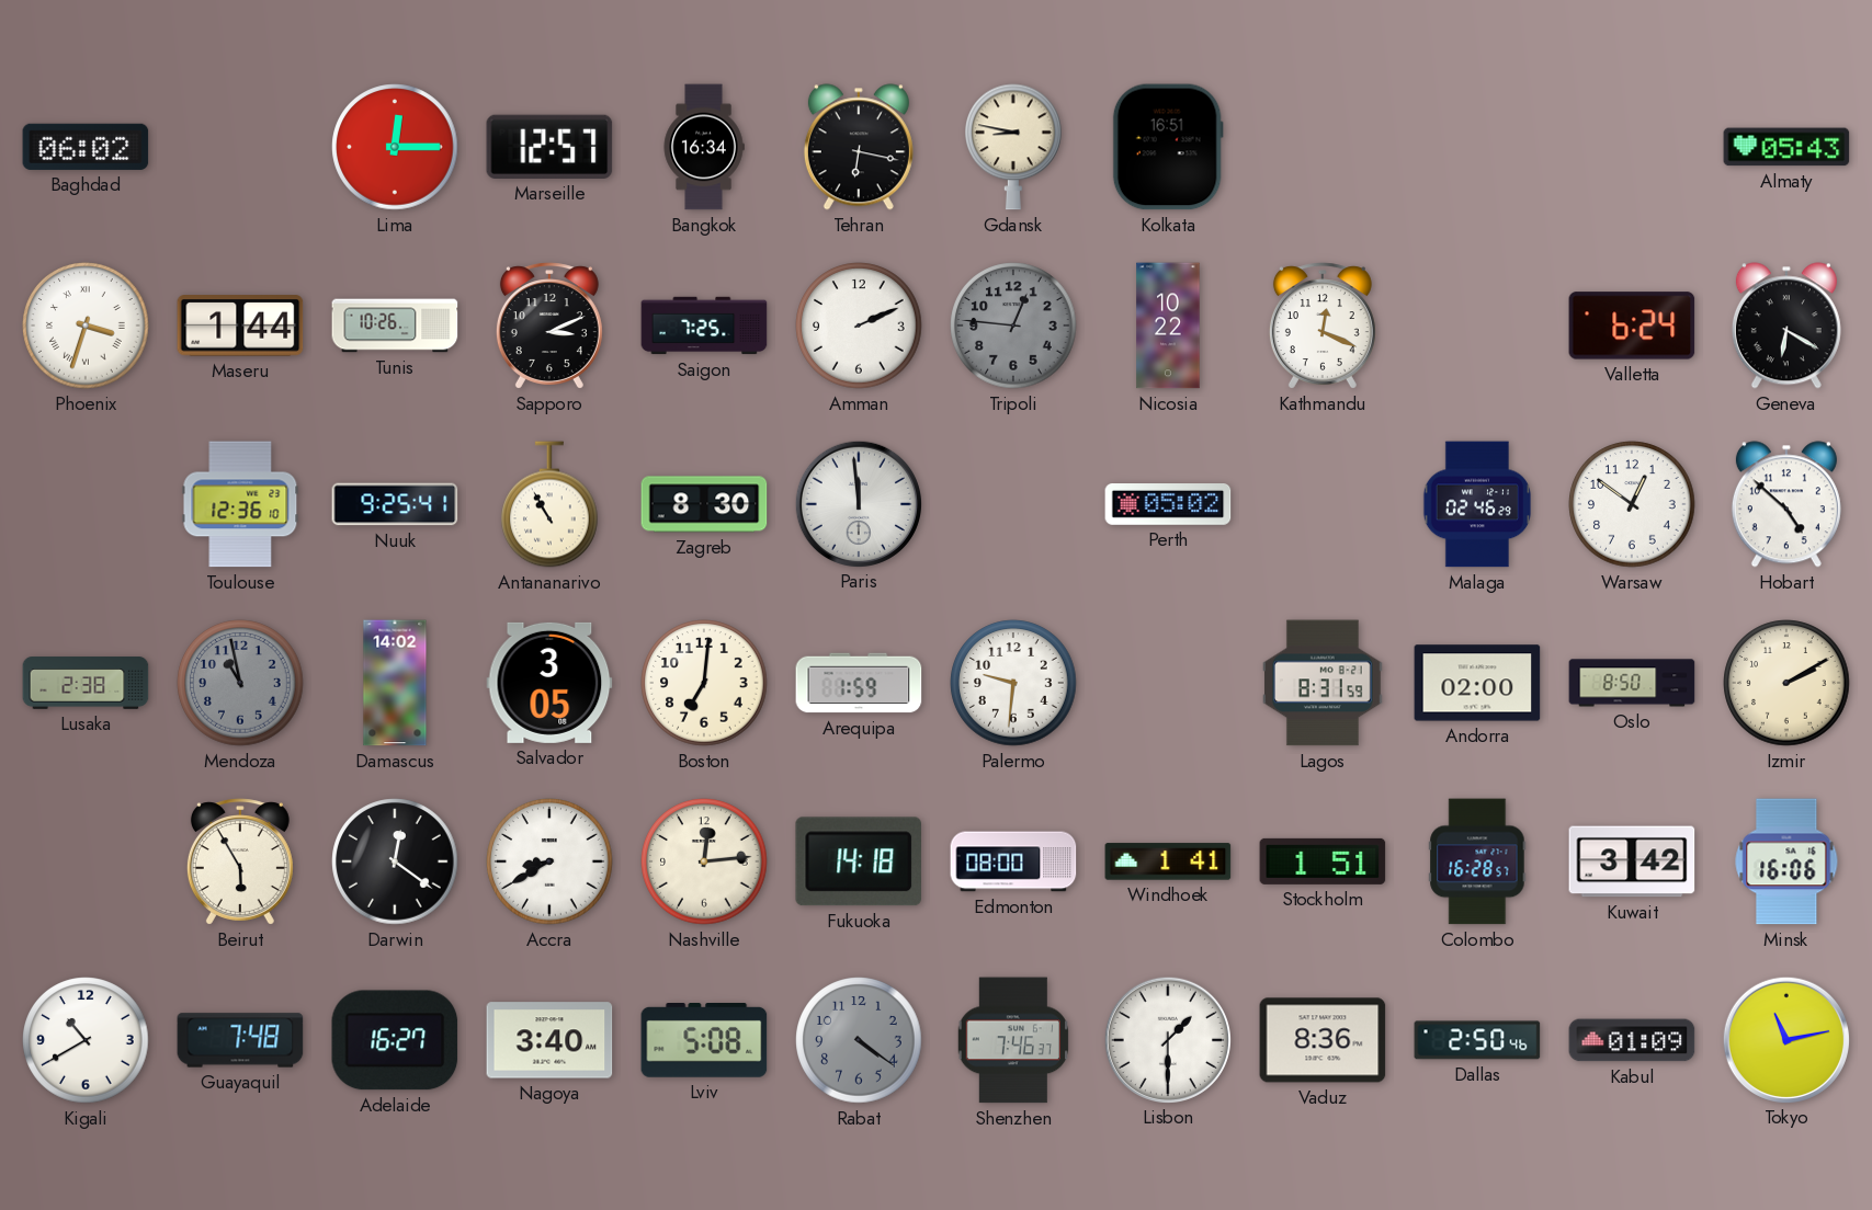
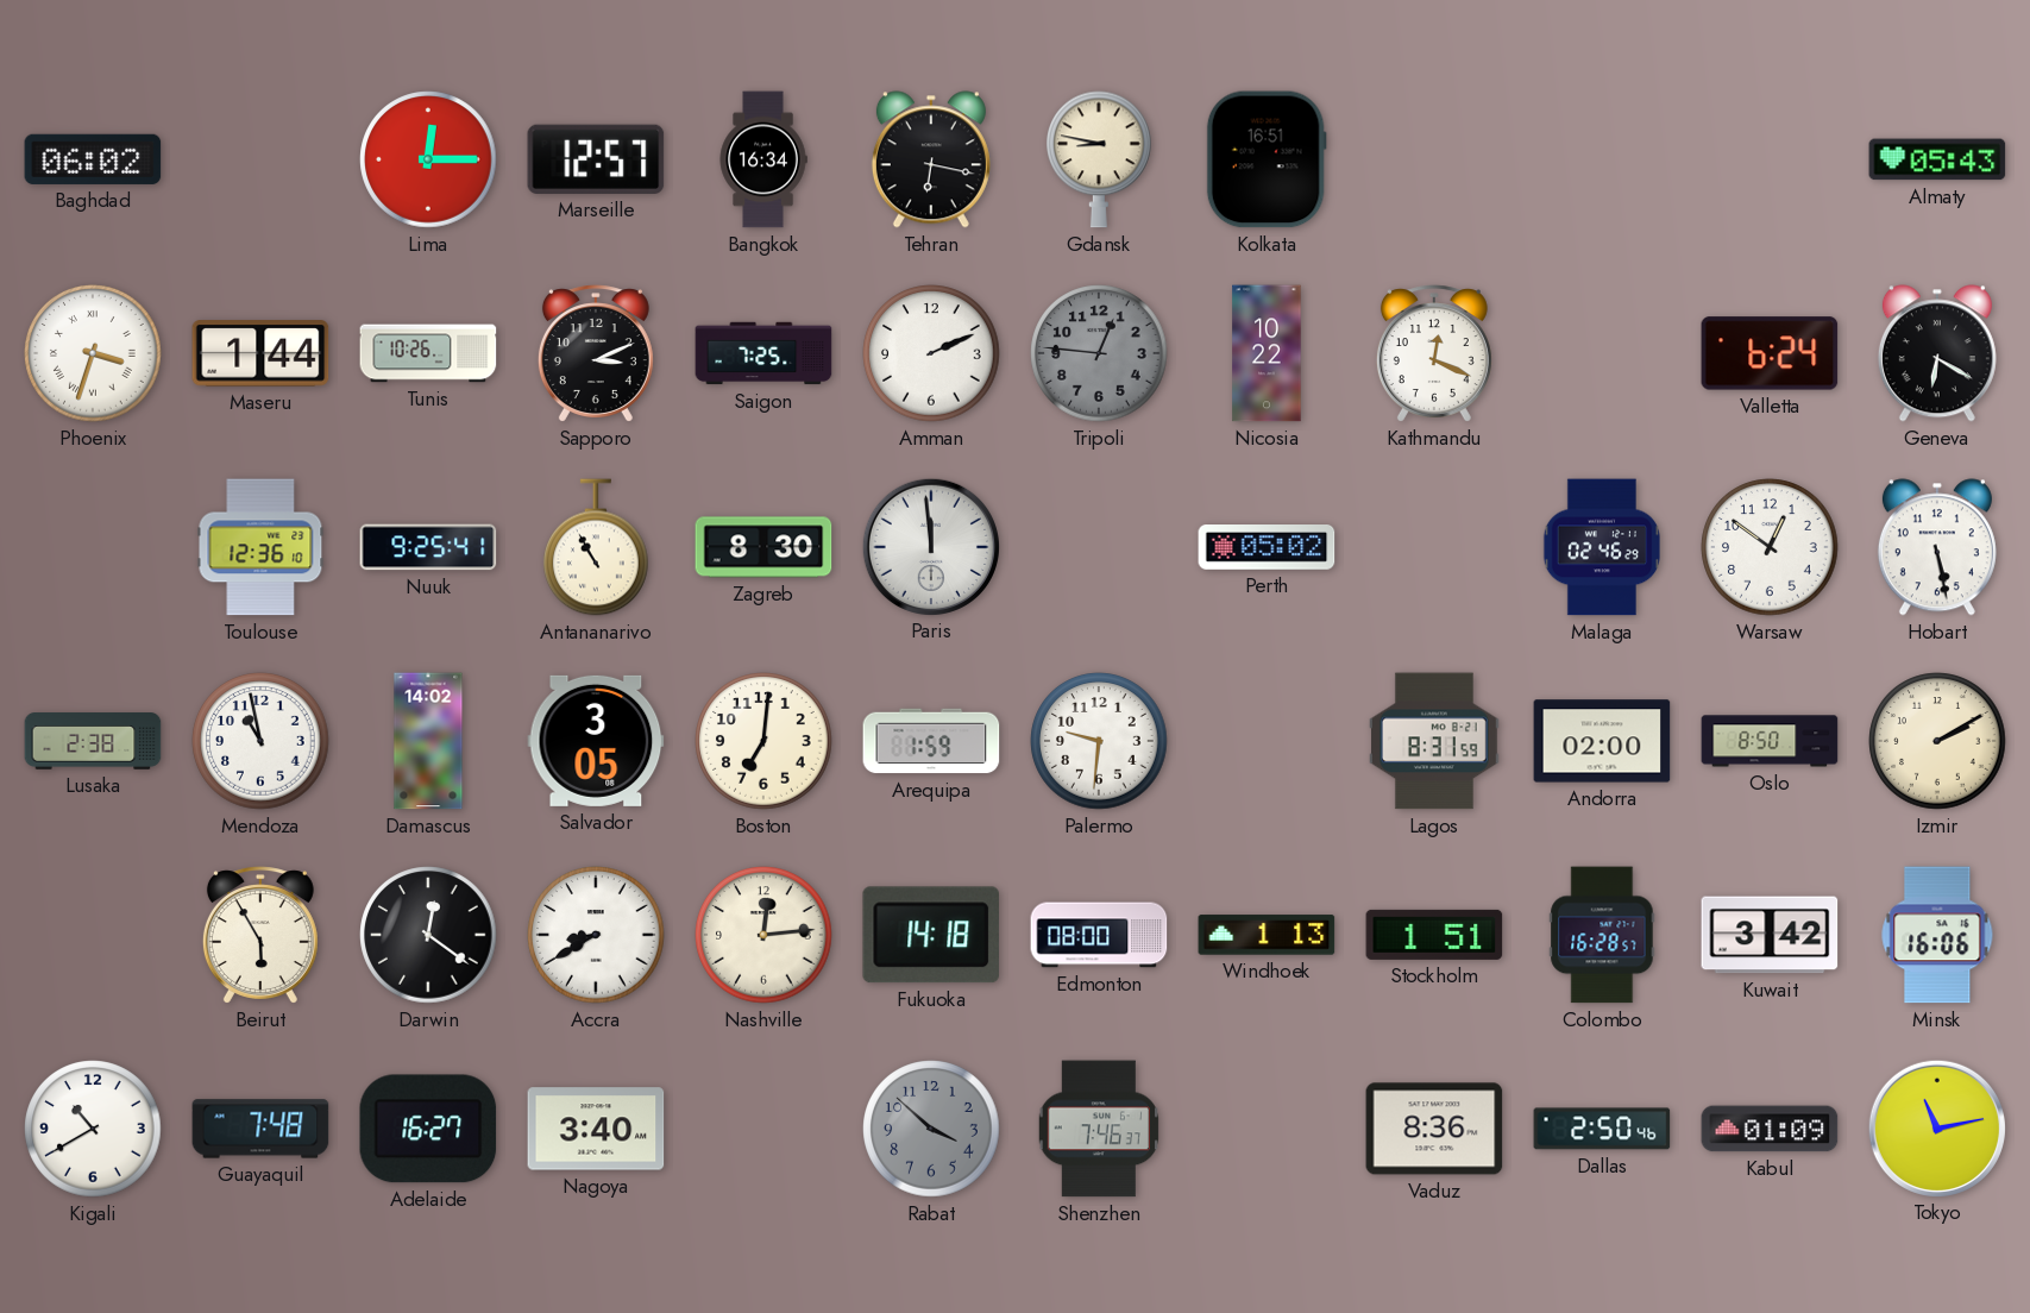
Hobart: 4:52 -> 5:28 (1937, 547)
Mendoza dial: grey -> white (260, 741)
Windhoek: 1:41 -> 1:13 (1267, 935)
Lviv: 5:08 -> none (704, 1041)
Rabat: 4:21 -> 3:52 (931, 1129)
Lisbon: 1:30 -> none (1167, 1039)
